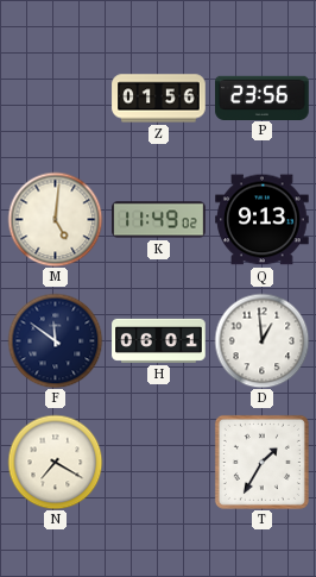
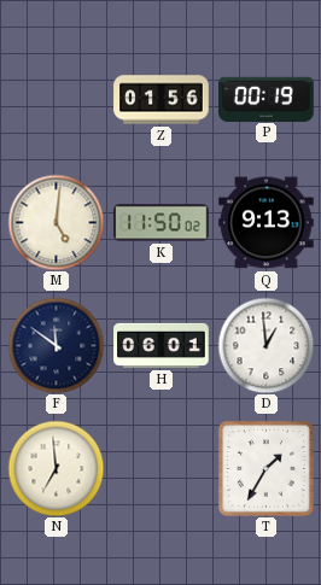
P: 23:56 -> 00:19 (267, 99)
K: 11:49 -> 11:50 (162, 223)
N: 7:20 -> 6:59 (56, 468)
